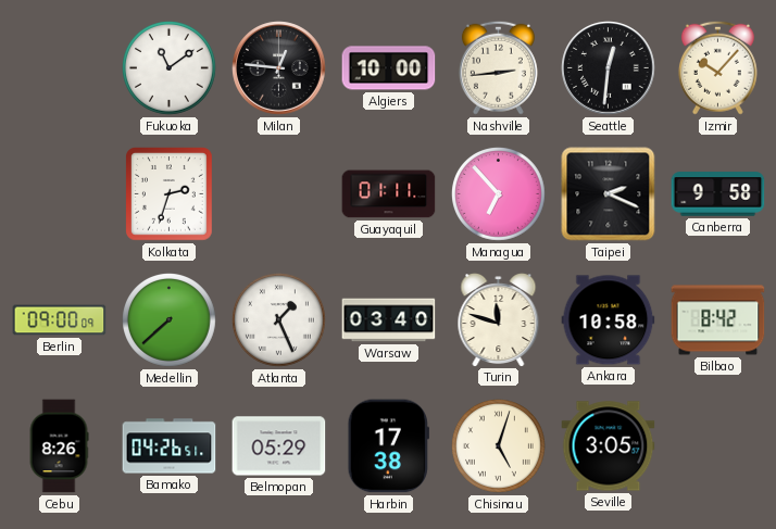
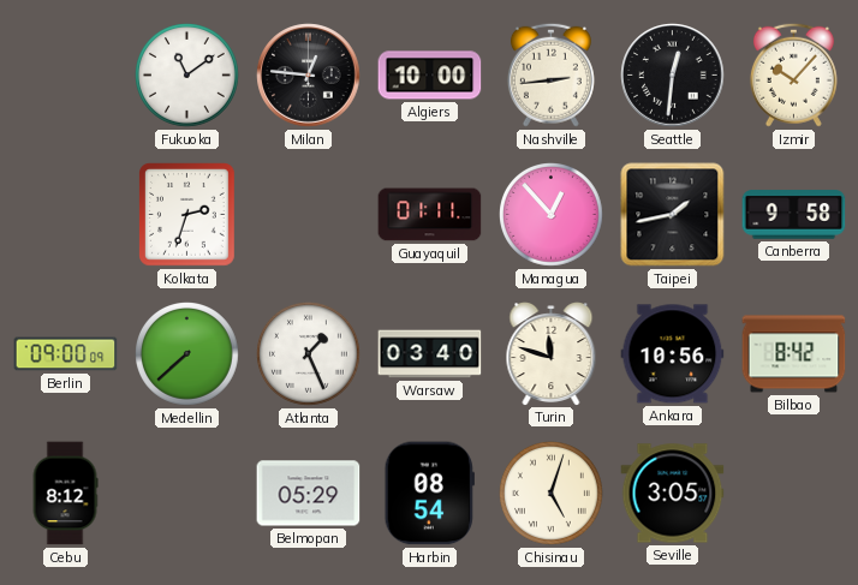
Managua: 6:53 -> 12:53 (552, 215)
Taipei: 2:19 -> 1:43 (673, 215)
Ankara: 10:58 -> 10:56 (673, 354)
Cebu: 8:26 -> 8:12 (65, 494)
Bamako: 04:26 -> none (170, 446)
Harbin: 17:38 -> 08:54 (429, 494)
